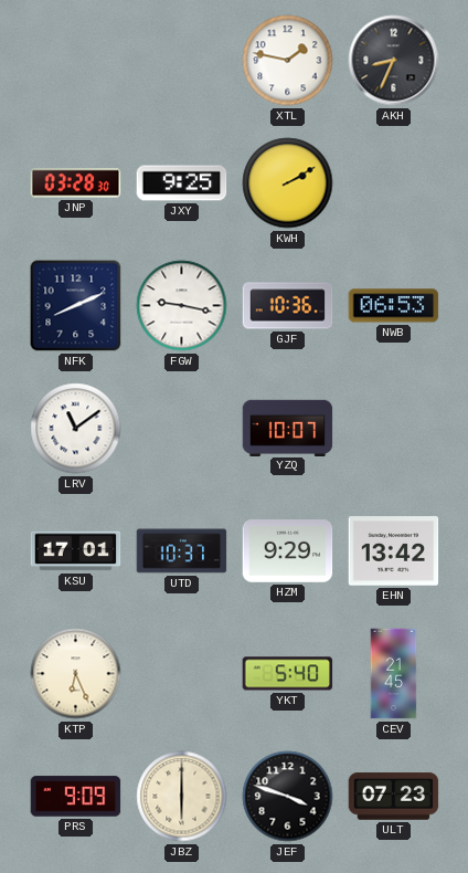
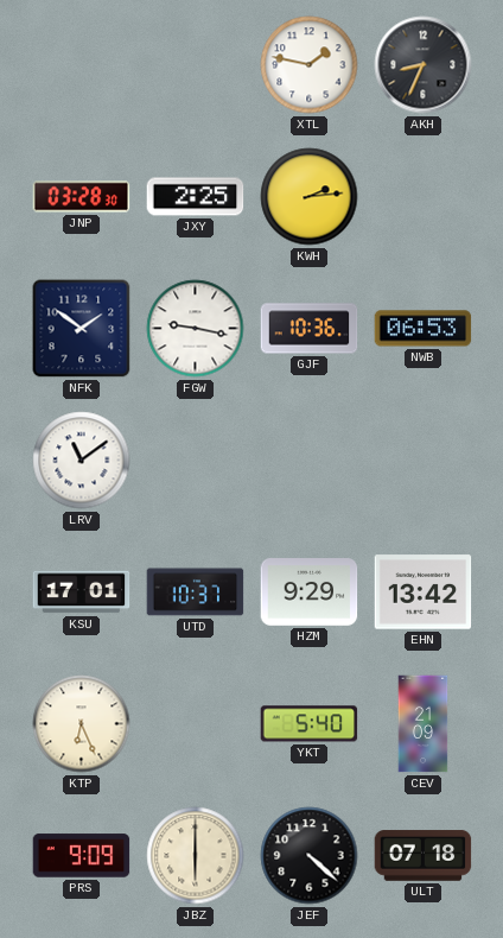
JXY: 9:25 -> 2:25 (196, 197)
KWH: 2:10 -> 2:14 (310, 197)
NFK: 8:11 -> 1:51 (82, 329)
YZQ: 10:07 -> none (288, 428)
CEV: 21:45 -> 21:09 (424, 724)
JEF: 3:48 -> 4:22 (310, 856)
ULT: 07:23 -> 07:18 (424, 856)
